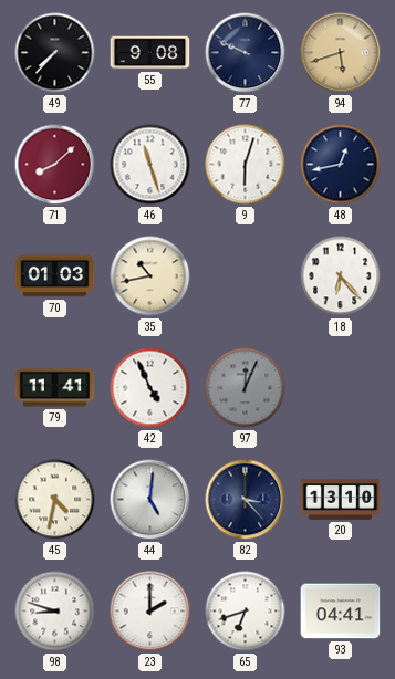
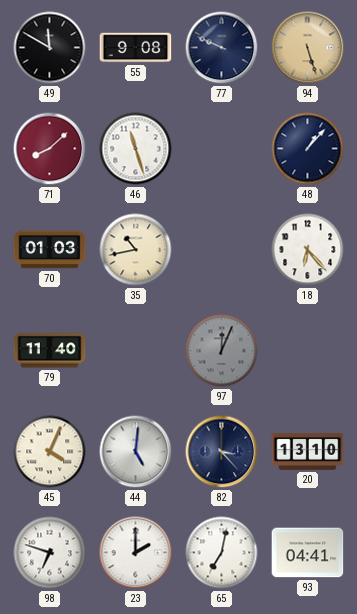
49: 7:37 -> 11:50 (50, 48)
94: 5:42 -> 5:27 (308, 48)
9: 6:03 -> none (246, 165)
48: 12:43 -> 1:07 (308, 149)
79: 11:41 -> 11:40 (50, 351)
42: 4:56 -> none (150, 388)
45: 4:32 -> 4:04 (50, 452)
98: 8:48 -> 6:48 (50, 553)
65: 6:42 -> 7:02 (222, 553)
